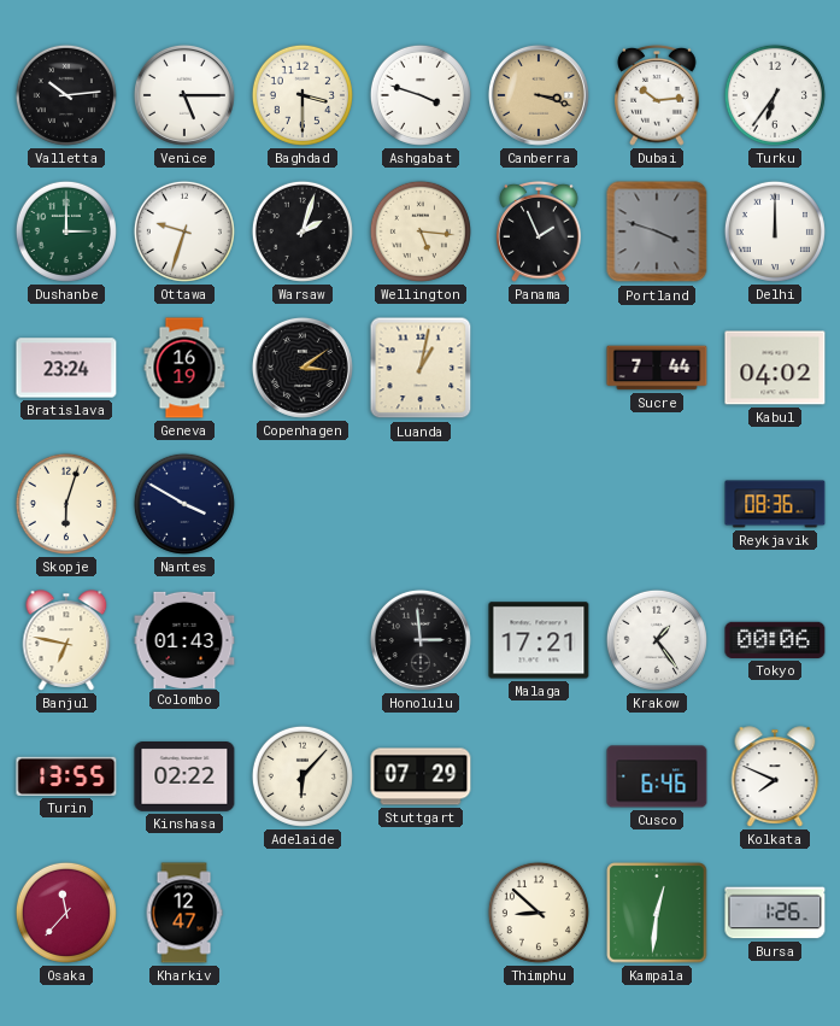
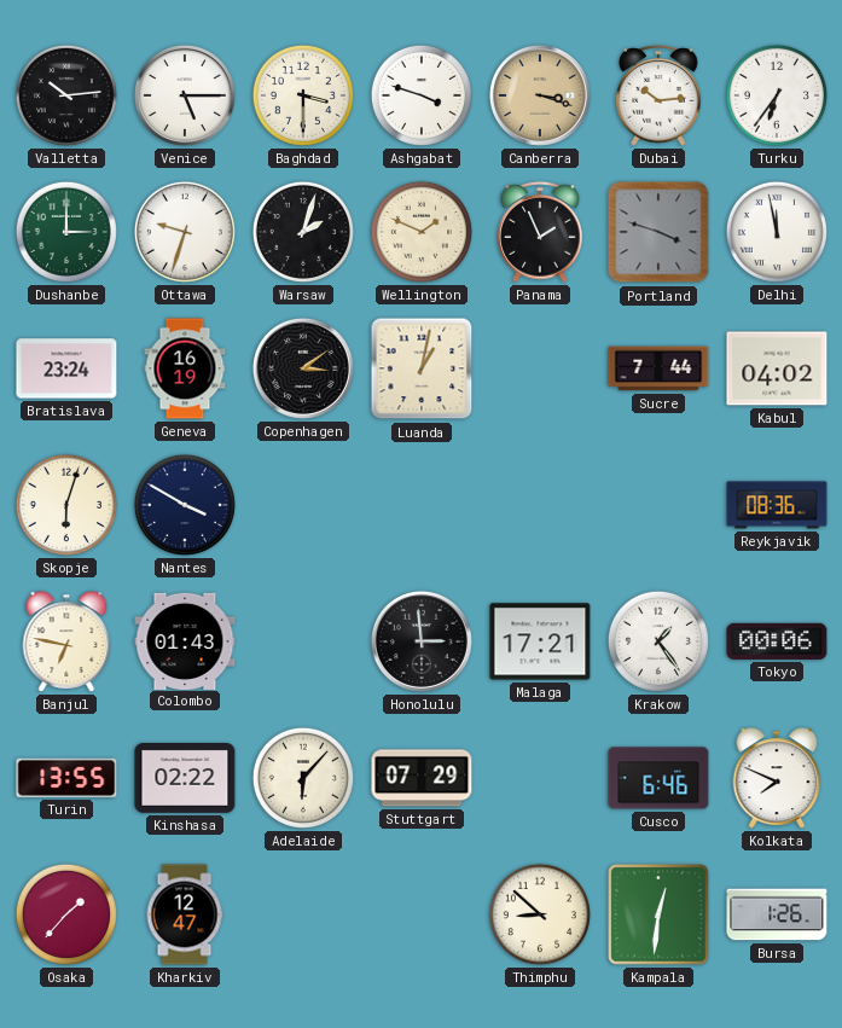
Wellington: 5:16 -> 1:49 (422, 232)
Delhi: 12:00 -> 11:58 (777, 232)
Osaka: 11:37 -> 1:37 (66, 914)
